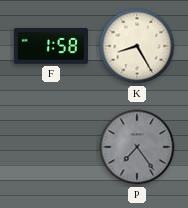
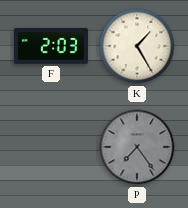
F: 1:58 -> 2:03 (51, 46)
K: 8:25 -> 1:25 (137, 46)
